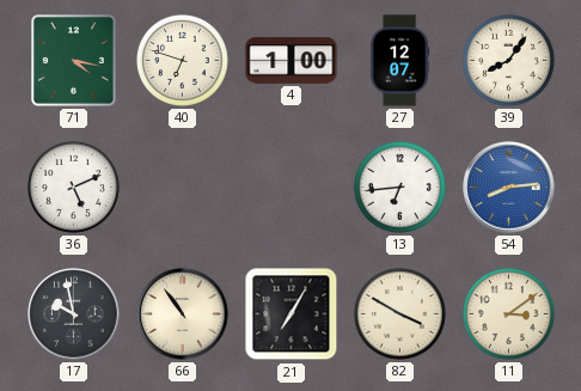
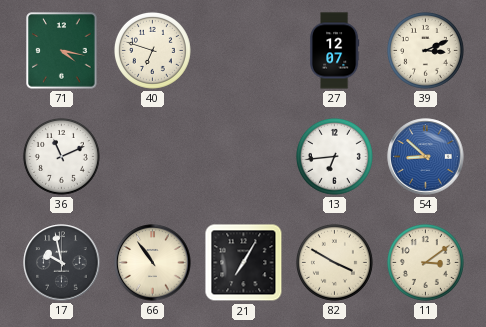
4: 1:00 -> none (292, 61)
39: 8:06 -> 3:11 (425, 50)
36: 5:11 -> 11:11 (61, 156)
54: 8:14 -> 8:52 (426, 157)
